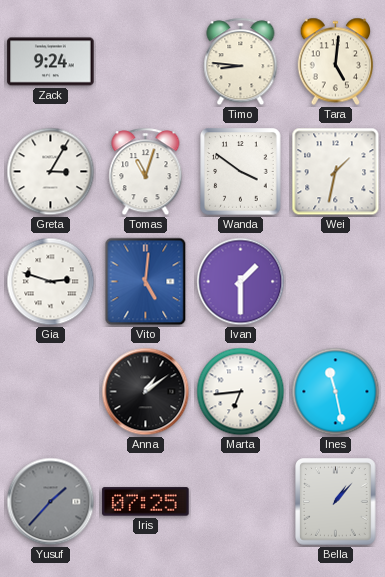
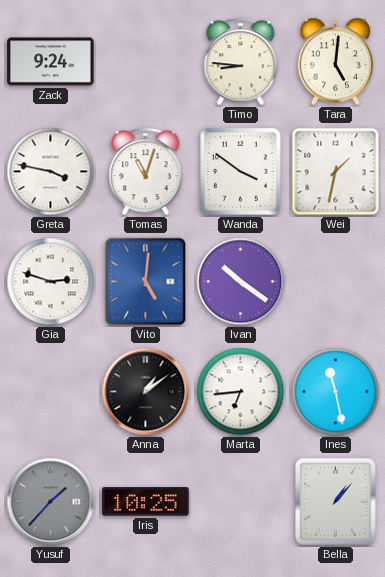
Greta: 3:05 -> 3:47 (51, 172)
Ivan: 1:30 -> 10:21 (241, 282)
Iris: 07:25 -> 10:25 (146, 502)
